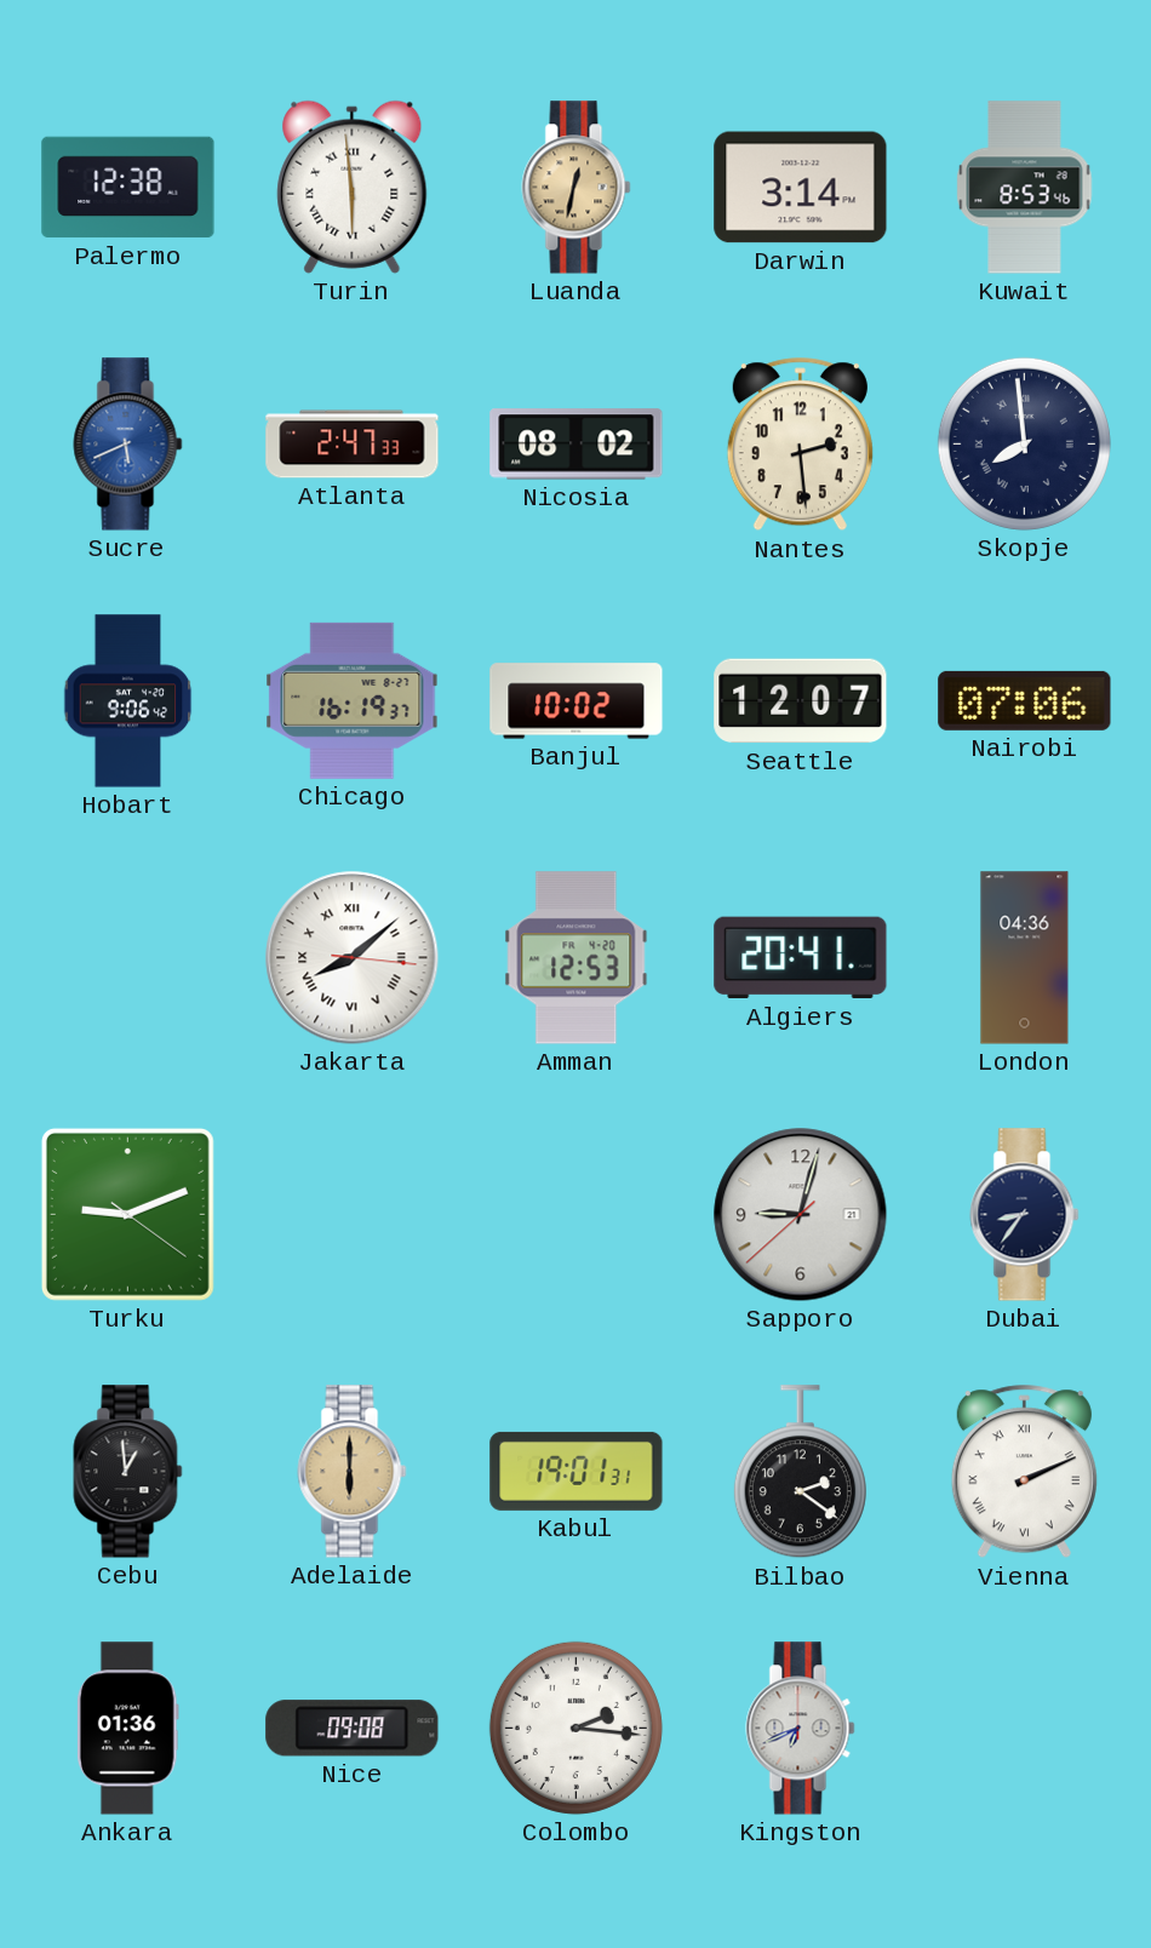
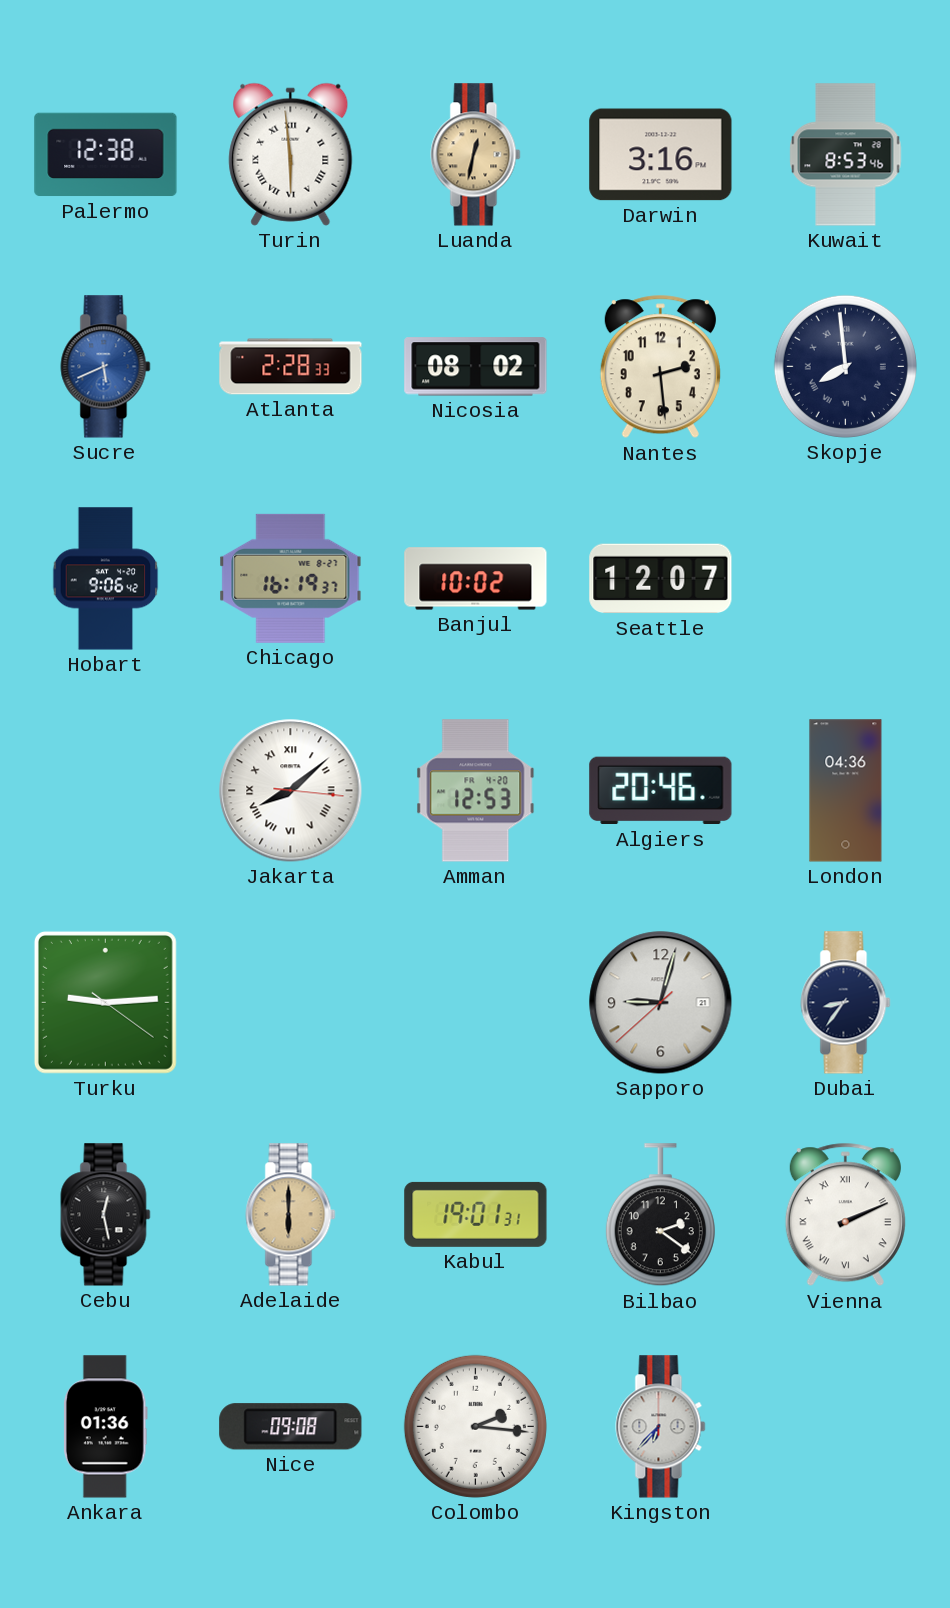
Darwin: 3:14 -> 3:16 (661, 155)
Atlanta: 2:47 -> 2:28 (291, 367)
Nairobi: 07:06 -> none (1025, 700)
Algiers: 20:41 -> 20:46 (661, 791)
Turku: 9:11 -> 9:14 (105, 1002)
Cebu: 12:59 -> 12:28 (106, 1215)
Kingston: 6:41 -> 6:37 (661, 1427)
